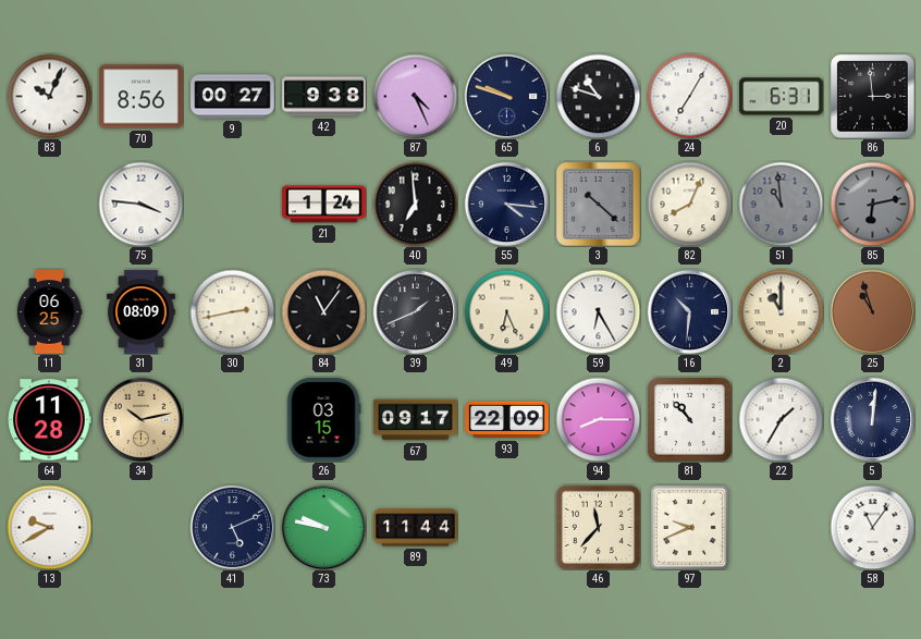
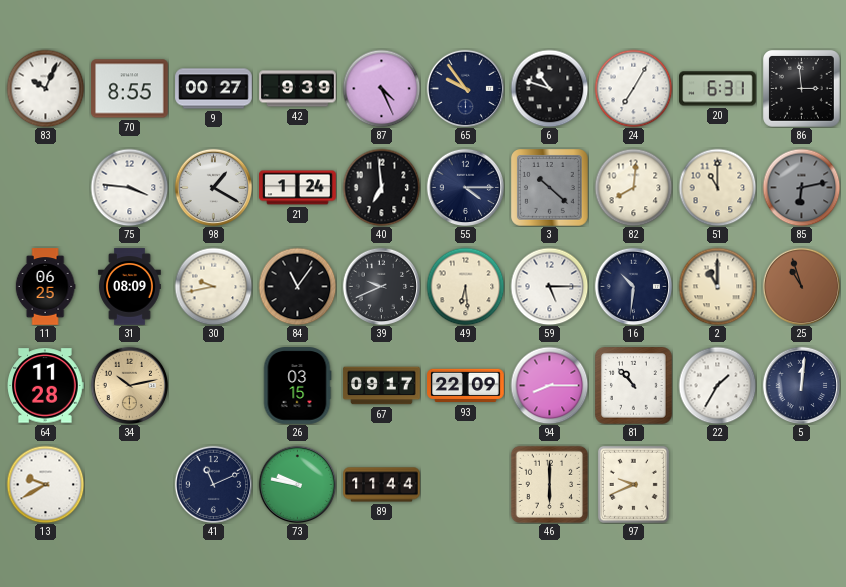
70: 8:56 -> 8:55 (130, 89)
42: 9:38 -> 9:39 (298, 89)
65: 9:48 -> 9:54 (465, 88)
98: none -> 1:20 (213, 187)
55: 4:16 -> 4:15 (465, 187)
82: 8:04 -> 8:01 (633, 187)
51: 10:59 -> 11:00 (717, 187)
51 dial: grey -> cream (717, 187)
30: 2:43 -> 9:43 (213, 286)
39: 1:41 -> 9:41 (381, 286)
49: 6:26 -> 6:29 (465, 286)
59: 6:25 -> 5:15 (549, 286)
41: 5:11 -> 11:11 (213, 484)
46: 11:37 -> 6:00 (549, 484)
58: 11:06 -> none (872, 527)
